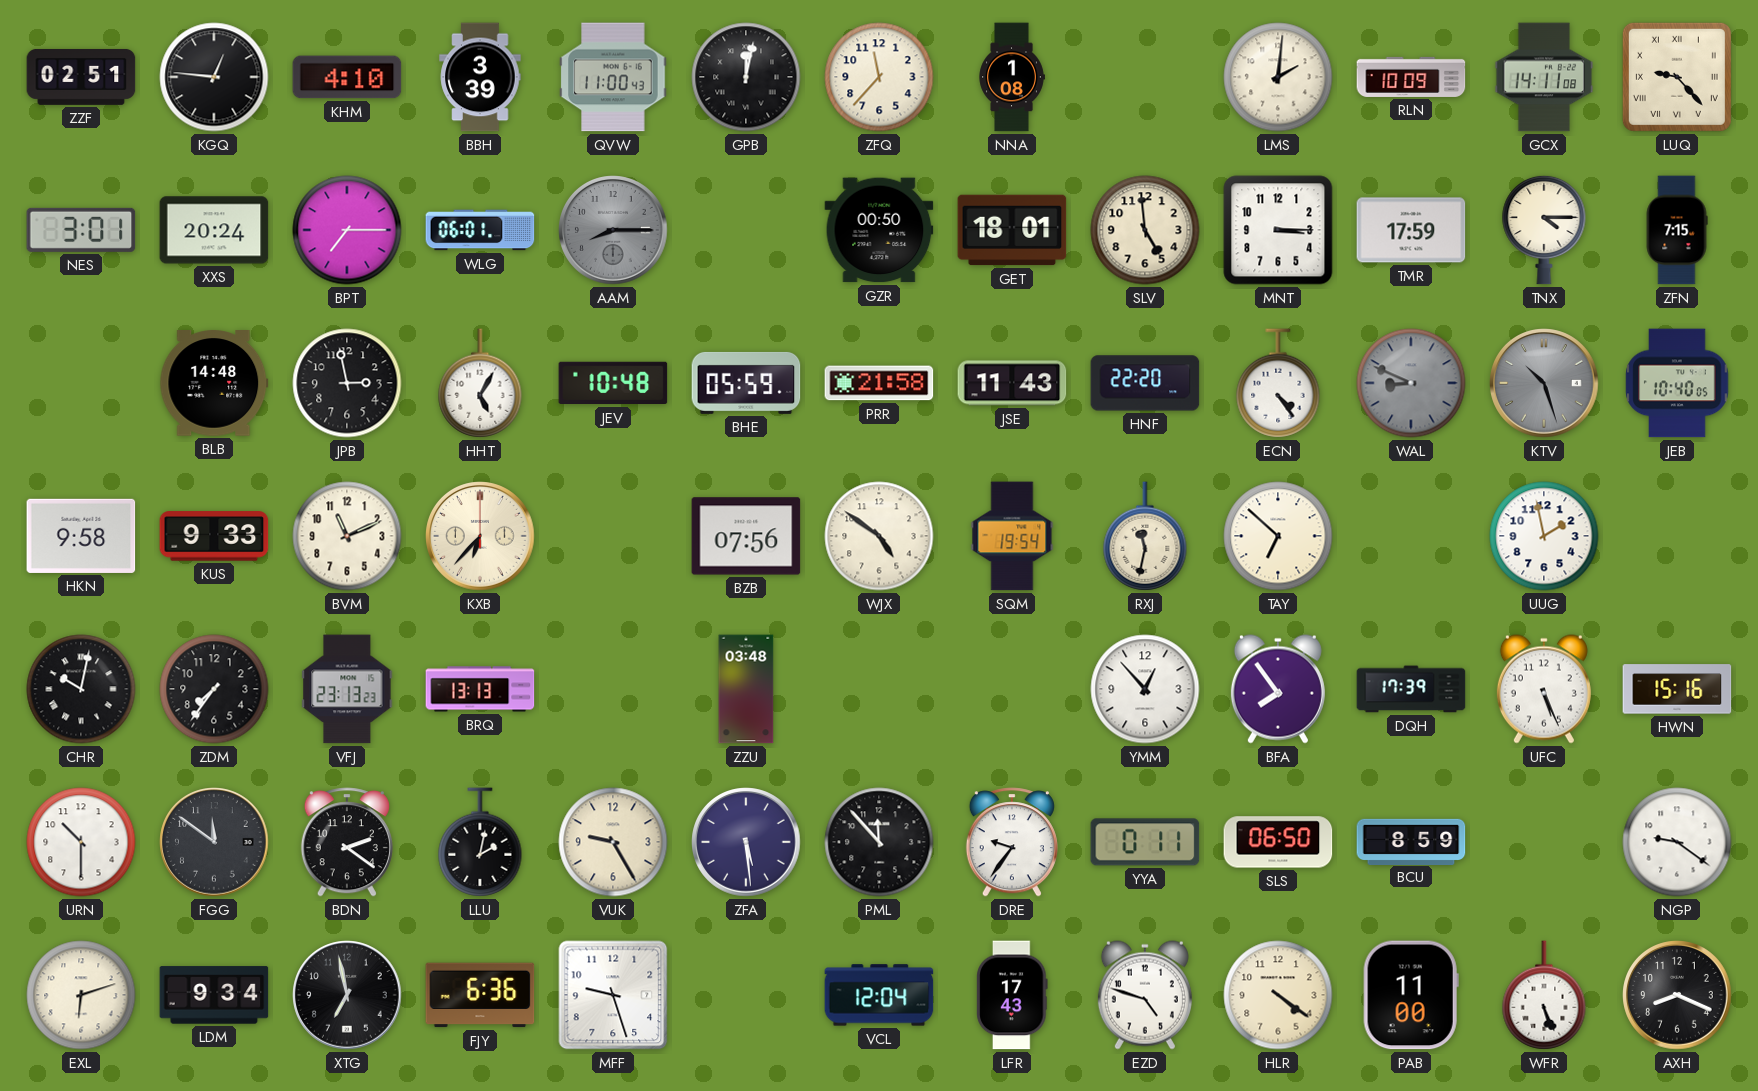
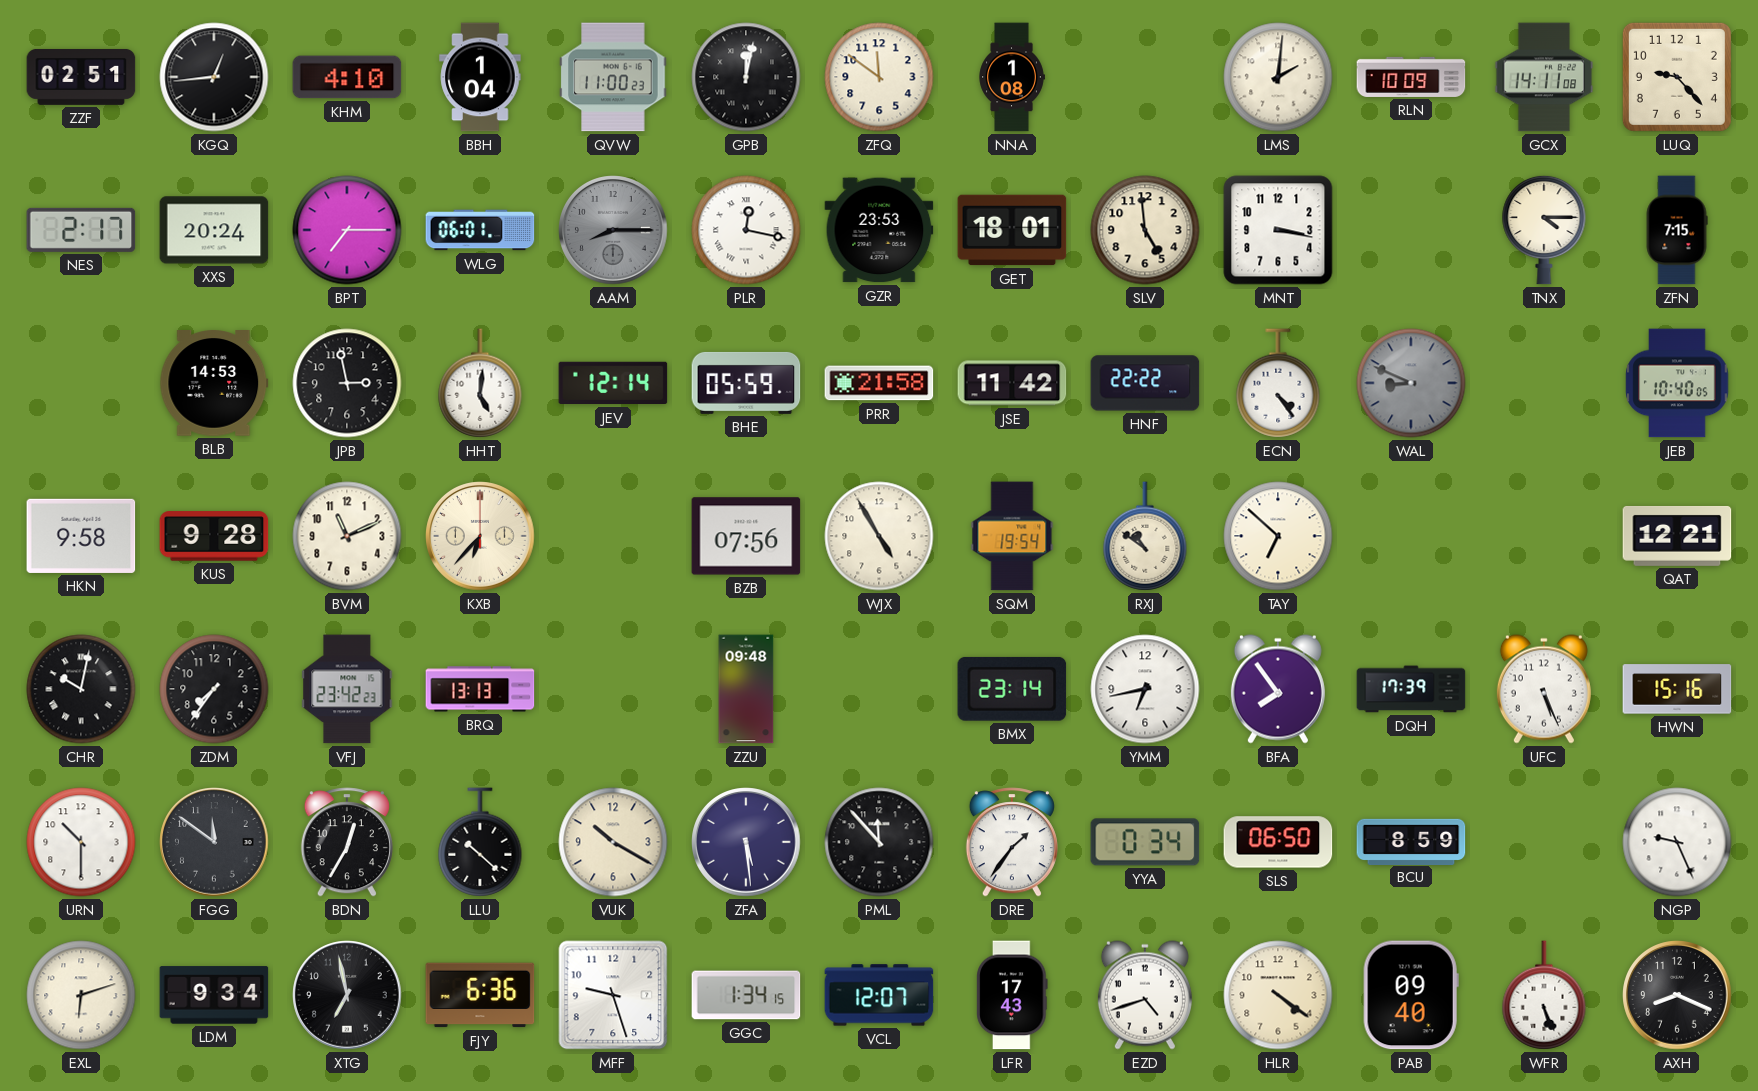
KGQ: 12:46 -> 12:44 (214, 77)
BBH: 3:39 -> 1:04 (480, 77)
QVW: 11:00:43 -> 11:00:23 (613, 77)
ZFQ: 11:37 -> 11:51 (879, 77)
LUQ numerals: Roman -> Arabic (1677, 77)
NES: 3:01 -> 2:17 (81, 230)
PLR: none -> 12:17 (746, 230)
GZR: 00:50 -> 23:53 (879, 230)
MNT: 3:15 -> 3:17 (1278, 230)
TMR: 17:59 -> none (1411, 230)
BLB: 14:48 -> 14:53 (214, 383)
HHT: 5:05 -> 5:01 (480, 383)
JEV: 10:48 -> 12:14 (613, 383)
JSE: 11:43 -> 11:42 (1012, 383)
HNF: 22:20 -> 22:22 (1145, 383)
KTV: 10:27 -> none (1544, 383)
KUS: 9:33 -> 9:28 (214, 536)
WJX: 4:51 -> 4:55 (879, 536)
RXJ: 11:32 -> 10:51 (1145, 536)
UUG: 1:58 -> none (1544, 536)
QAT: none -> 12:21 (1677, 536)
VFJ: 23:13 -> 23:42 (347, 689)
ZZU: 03:48 -> 09:48 (746, 689)
BMX: none -> 23:14 (1012, 689)
YMM: 12:53 -> 6:43 (1145, 689)
BDN: 2:21 -> 12:35 (347, 842)
LLU: 2:02 -> 10:22 (480, 842)
VUK: 9:25 -> 10:20 (613, 842)
DRE: 9:36 -> 1:36 (1012, 842)
YYA: 0:11 -> 0:34 (1145, 842)
NGP: 9:21 -> 9:26 (1677, 842)
GGC: none -> 1:34 (746, 995)
VCL: 12:04 -> 12:07 (879, 995)
EZD: 4:48 -> 4:42 (1145, 995)
PAB: 11:00 -> 09:40 (1411, 995)
